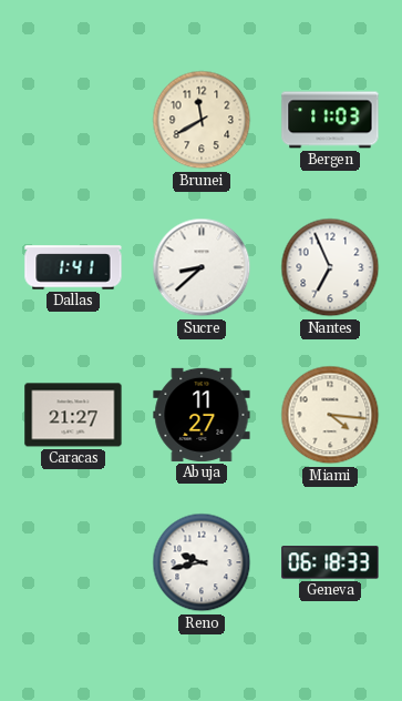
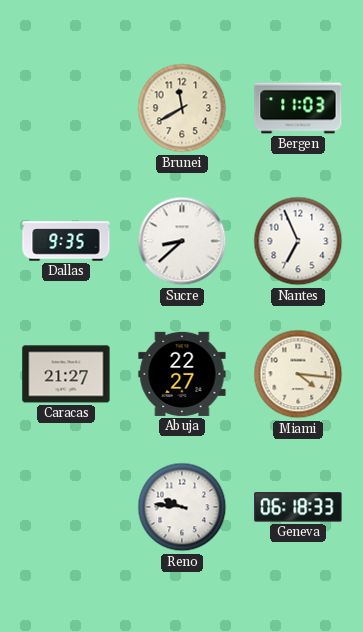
Dallas: 1:41 -> 9:35 (66, 241)
Abuja: 11:27 -> 22:27 (182, 374)
Reno: 9:43 -> 9:46 (182, 507)
